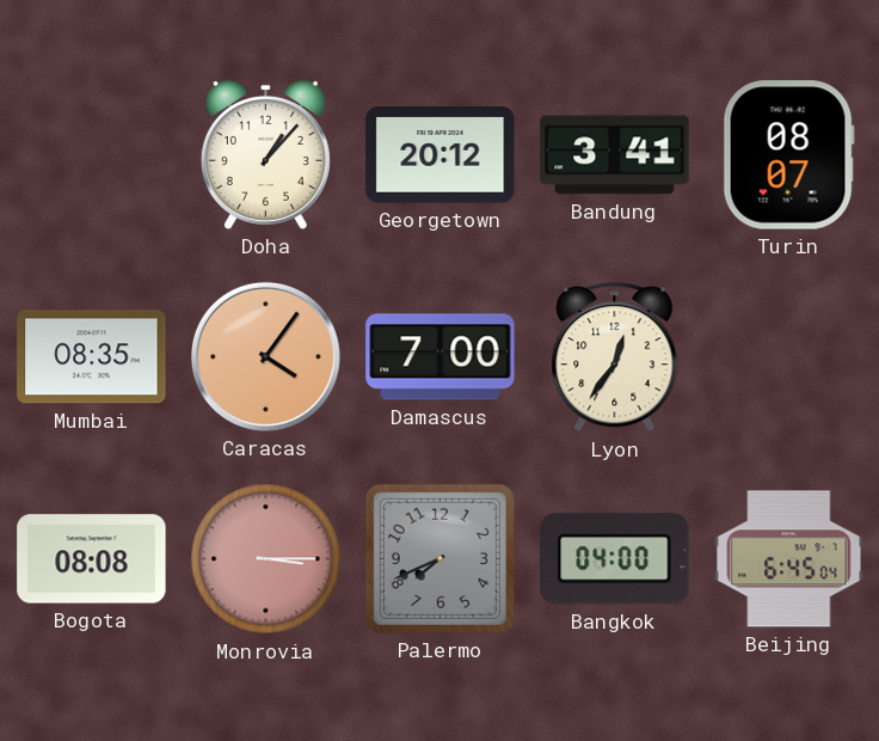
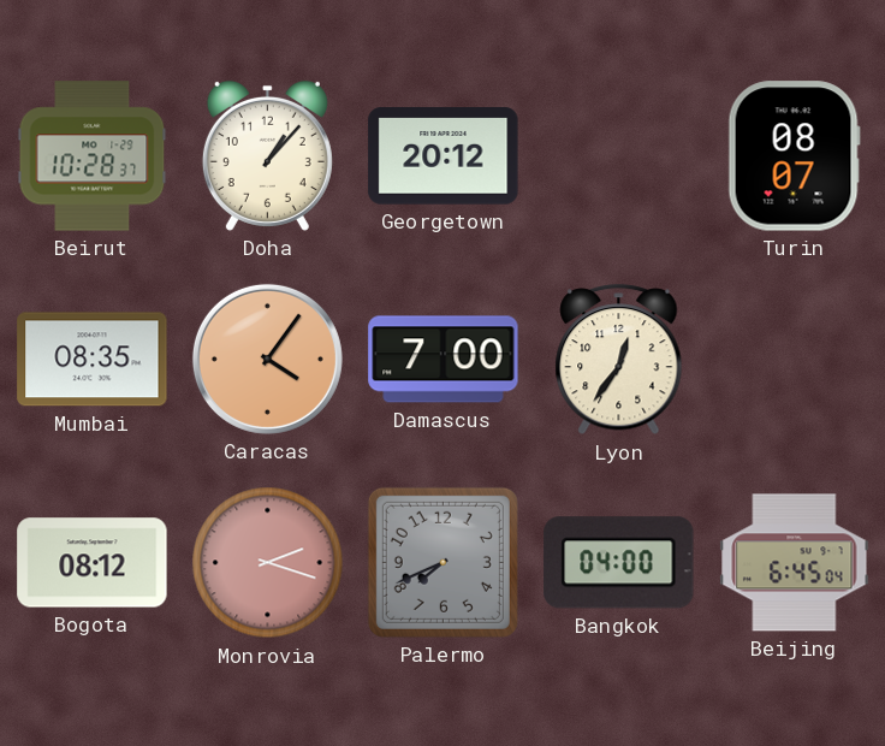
Beirut: none -> 10:28 (93, 156)
Bandung: 3:41 -> none (615, 155)
Bogota: 08:08 -> 08:12 (93, 563)
Monrovia: 3:15 -> 2:18 (268, 563)
